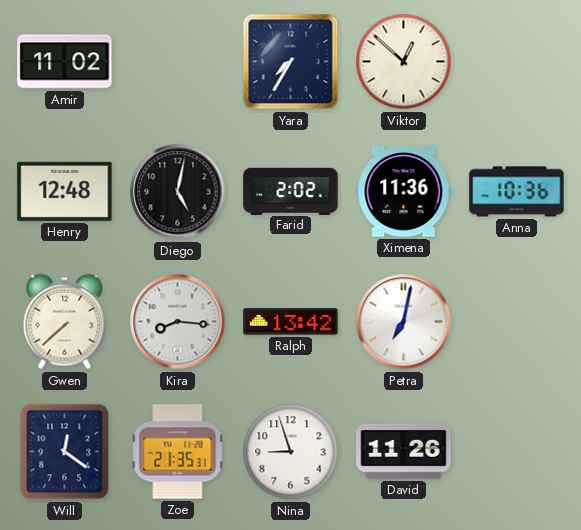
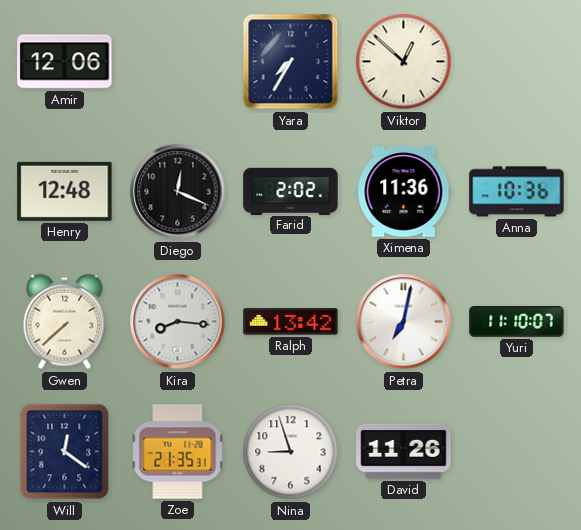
Amir: 11:02 -> 12:06 (65, 62)
Diego: 5:02 -> 12:19 (178, 192)
Yuri: none -> 11:10 (517, 321)
